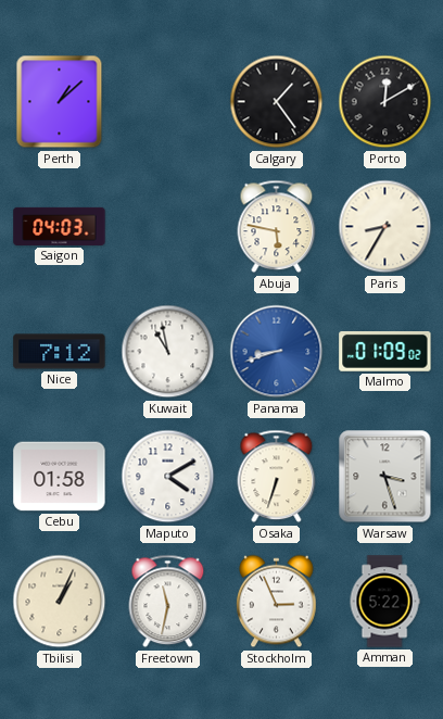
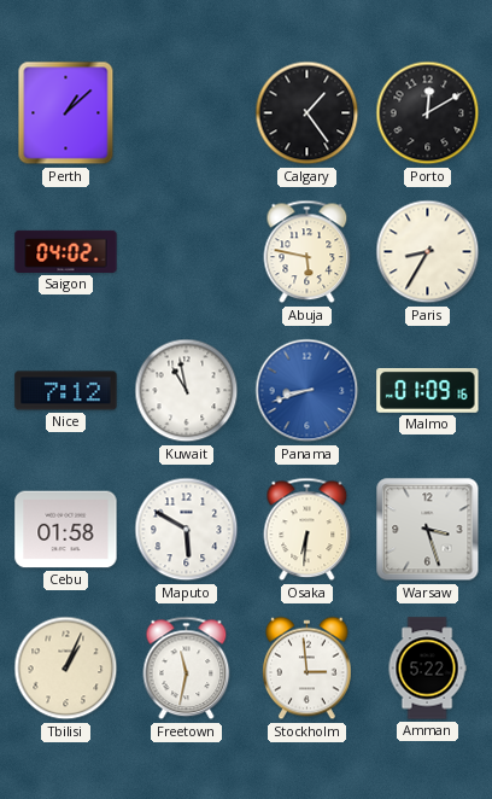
Saigon: 04:03 -> 04:02 (66, 251)
Malmo: 01:09:02 -> 01:09:16 (428, 390)
Maputo: 4:10 -> 5:50 (187, 530)
Osaka: 6:33 -> 6:31 (307, 530)
Stockholm: 2:56 -> 2:59 (307, 669)
